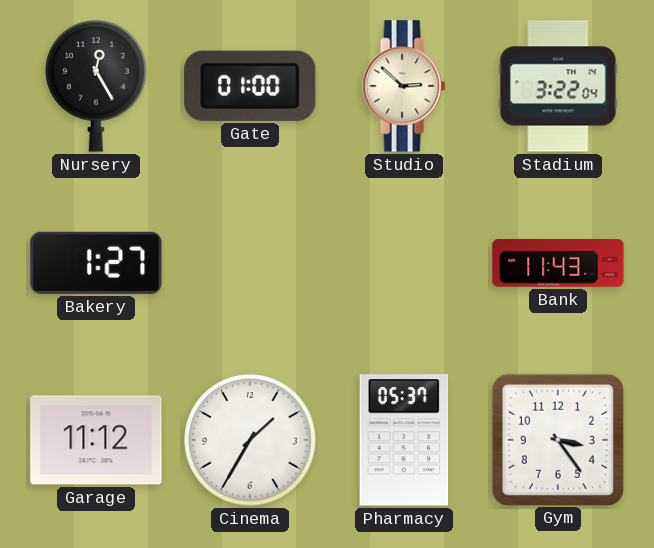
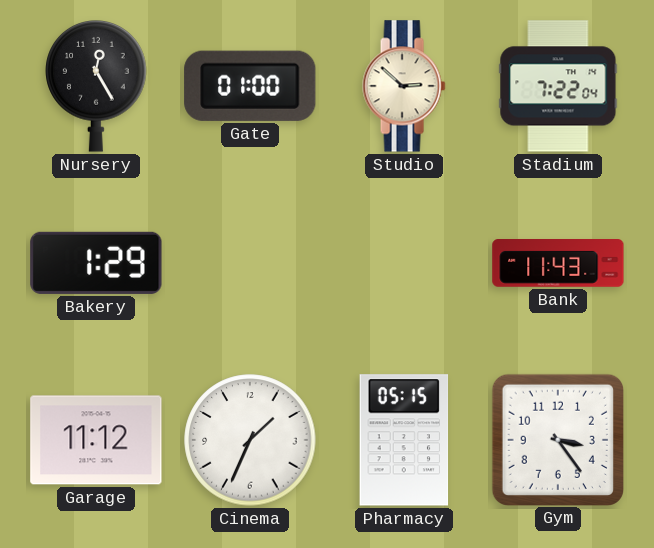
Stadium: 3:22 -> 7:22 (558, 86)
Bakery: 1:27 -> 1:29 (96, 263)
Cinema: 1:35 -> 1:34 (250, 440)
Pharmacy: 05:37 -> 05:15 (404, 440)
